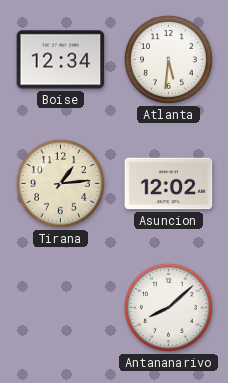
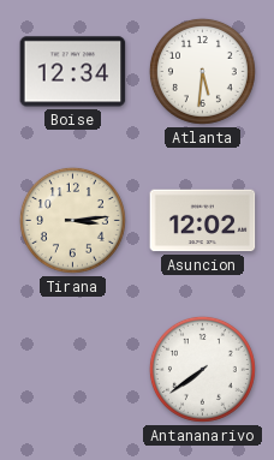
Tirana: 1:14 -> 3:14 (72, 220)
Antananarivo: 8:08 -> 7:39 (202, 369)
